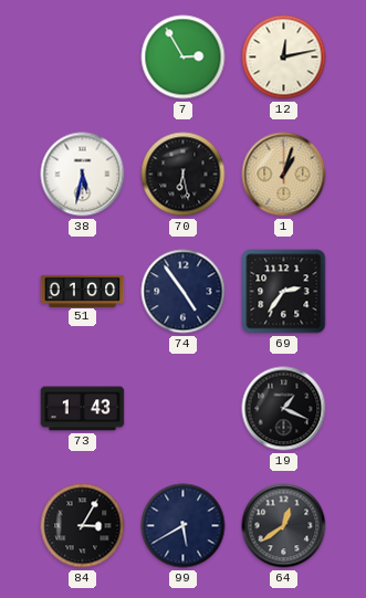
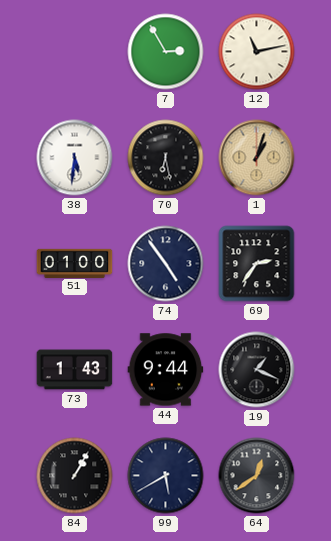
12: 12:13 -> 11:13 (257, 52)
38: 5:32 -> 5:31 (75, 158)
44: none -> 9:44 (166, 370)
84: 3:05 -> 1:05 (75, 476)
